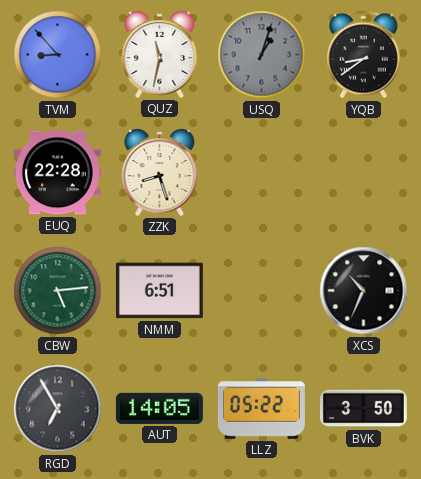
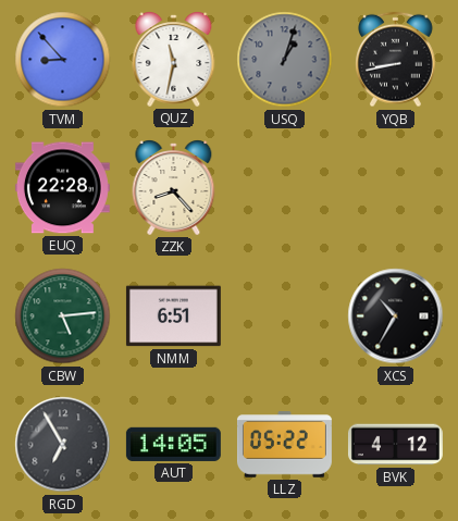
YQB: 8:39 -> 8:43 (396, 60)
ZZK: 8:27 -> 8:23 (174, 188)
XCS: 10:34 -> 10:35 (396, 317)
BVK: 3:50 -> 4:12 (395, 445)
